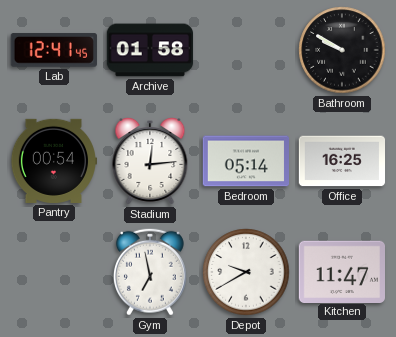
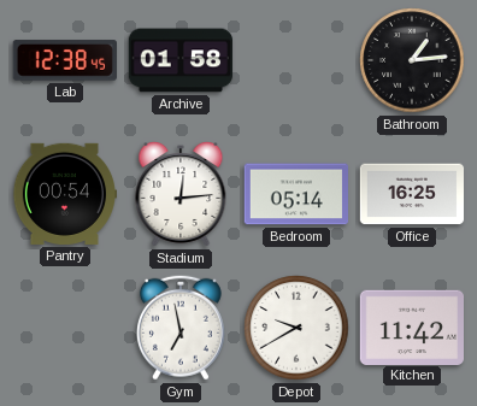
Lab: 12:41 -> 12:38 (65, 60)
Bathroom: 9:50 -> 1:14 (412, 60)
Kitchen: 11:47 -> 11:42 (411, 326)
